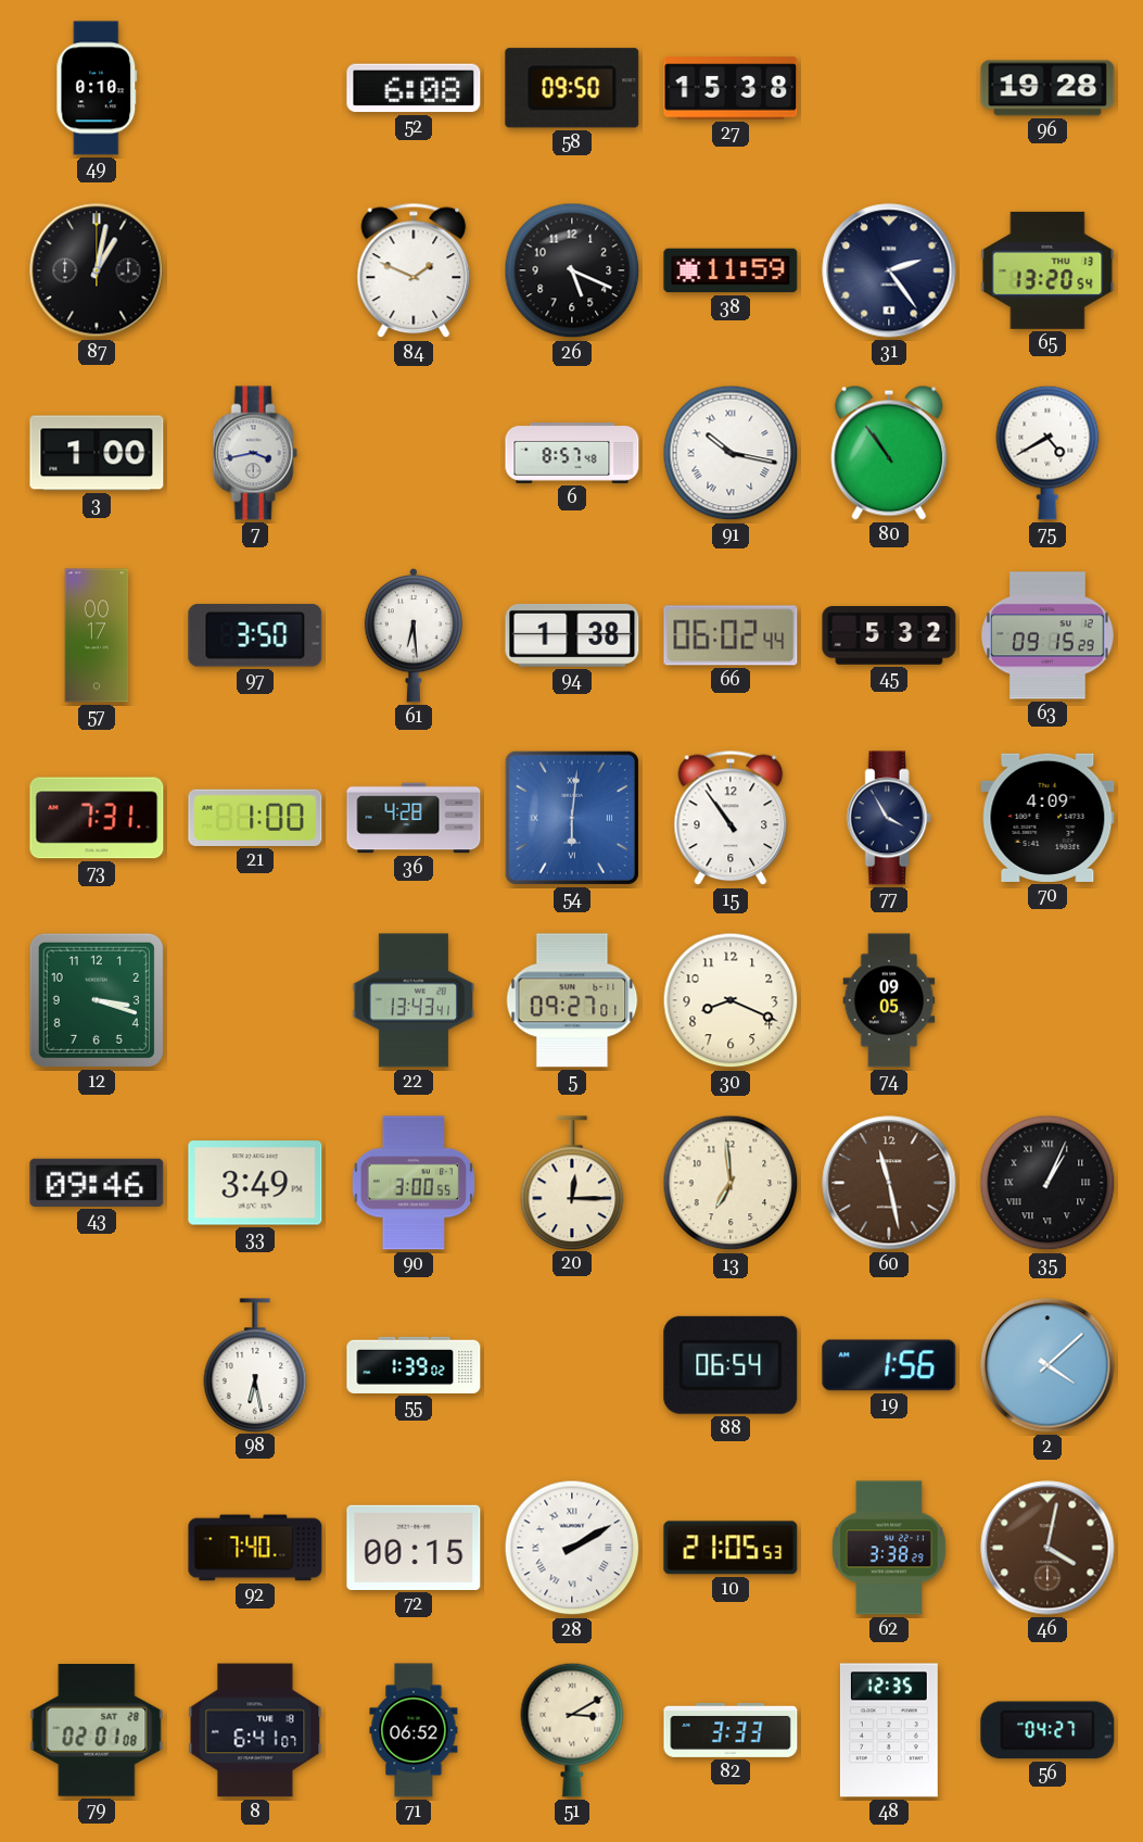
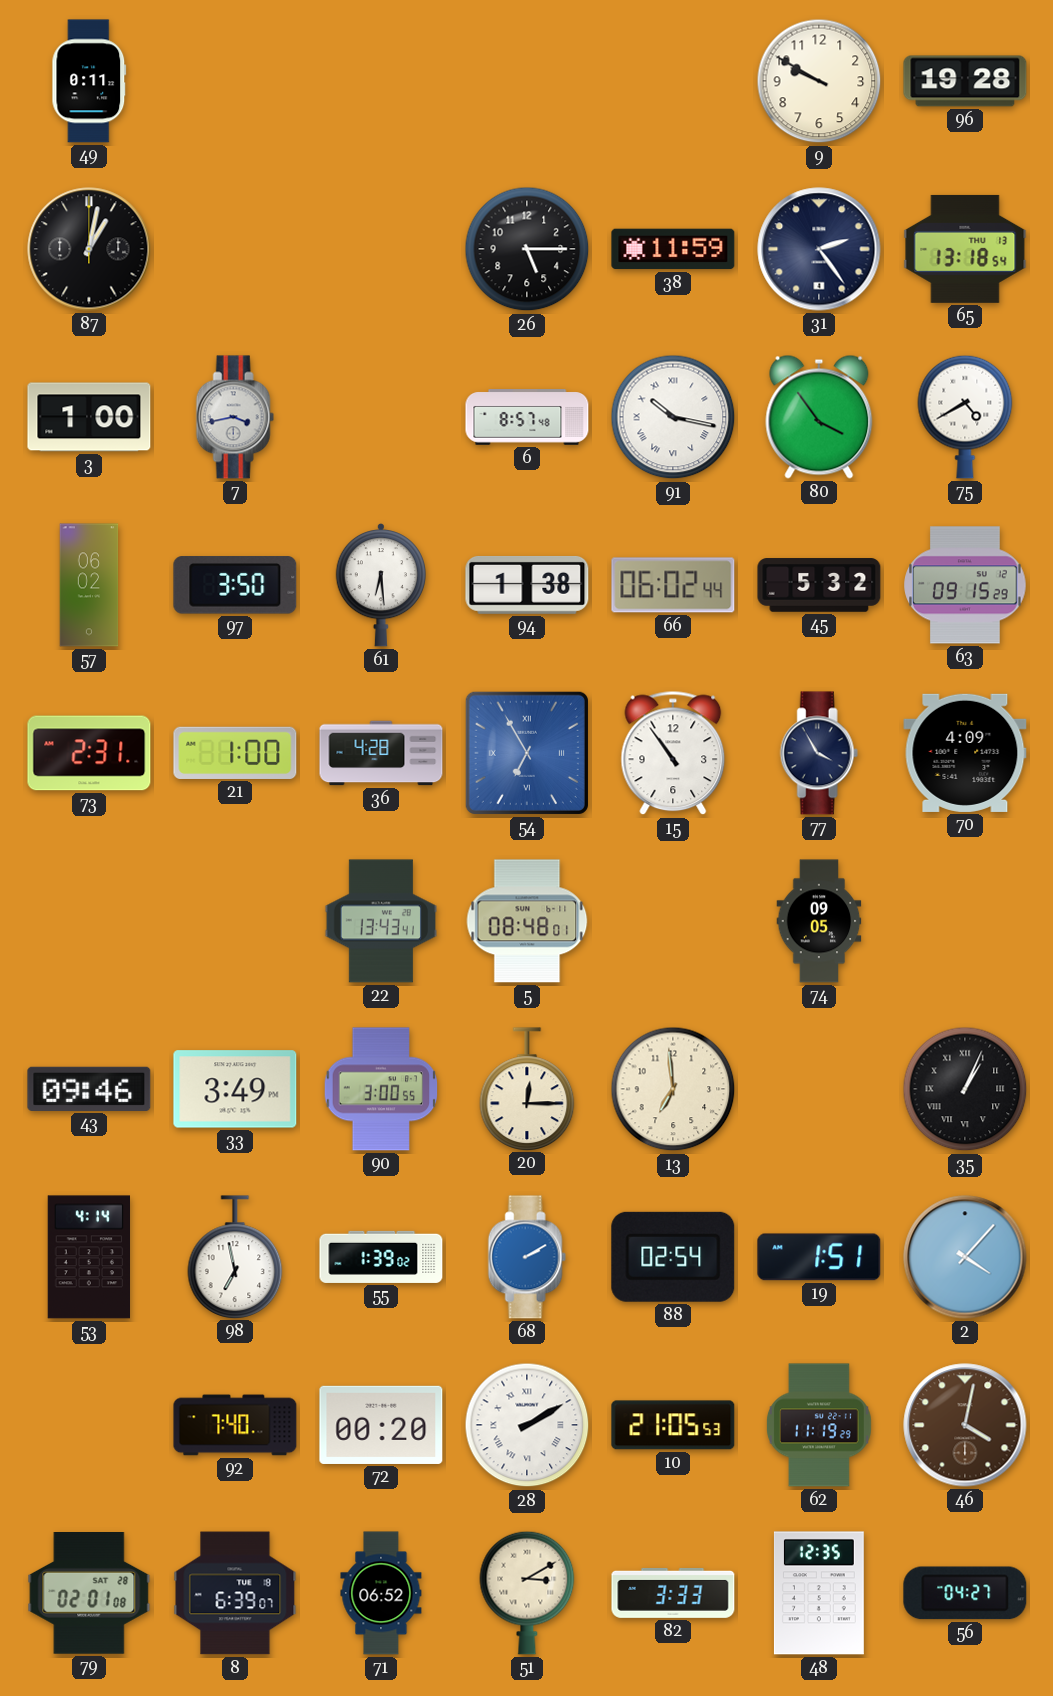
49: 0:10 -> 0:11 (89, 81)
52: 6:08 -> none (414, 88)
58: 09:50 -> none (572, 88)
27: 15:38 -> none (731, 88)
9: none -> 9:50 (819, 81)
84: 1:49 -> none (414, 270)
26: 5:19 -> 5:15 (527, 249)
65: 13:20 -> 13:18 (965, 249)
80: 10:54 -> 3:54 (819, 417)
57: 00:17 -> 06:02 (89, 585)
73: 7:31 -> 2:31 (89, 753)
54: 6:01 -> 6:55 (527, 753)
12: 3:18 -> none (97, 1000)
5: 09:27 -> 08:48 (527, 921)
30: 8:19 -> none (731, 1000)
60: 11:28 -> none (889, 1183)
53: none -> 4:14 (89, 1257)
98: 6:28 -> 6:58 (235, 1257)
68: none -> 2:10 (527, 1257)
88: 06:54 -> 02:54 (673, 1257)
19: 1:56 -> 1:51 (819, 1257)
2: 4:08 -> 4:07 (965, 1257)
72: 00:15 -> 00:20 (381, 1425)
62: 3:38 -> 11:19 (819, 1425)
8: 6:41 -> 6:39 (235, 1593)
